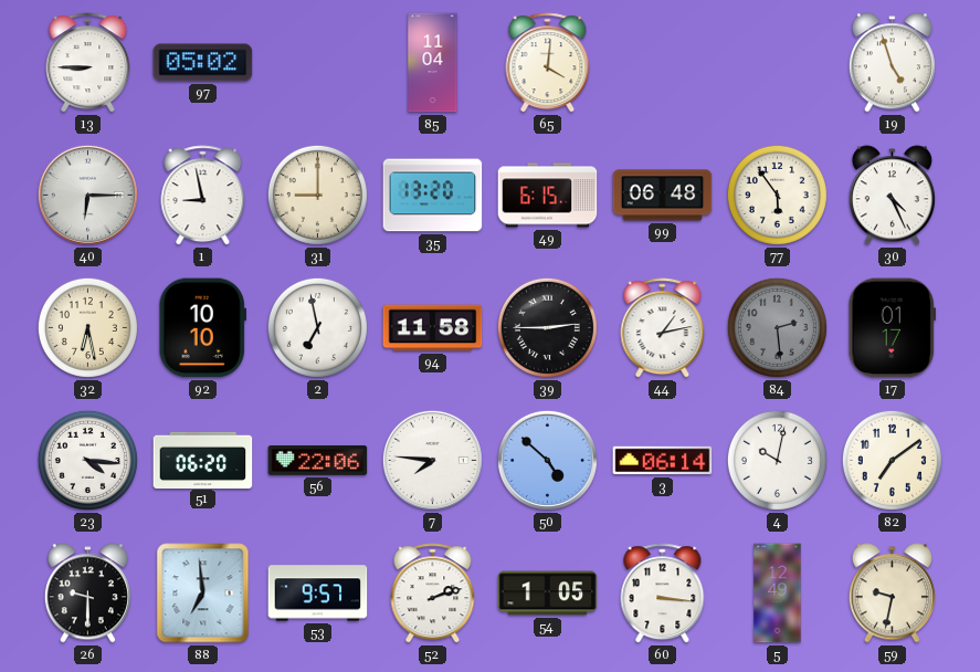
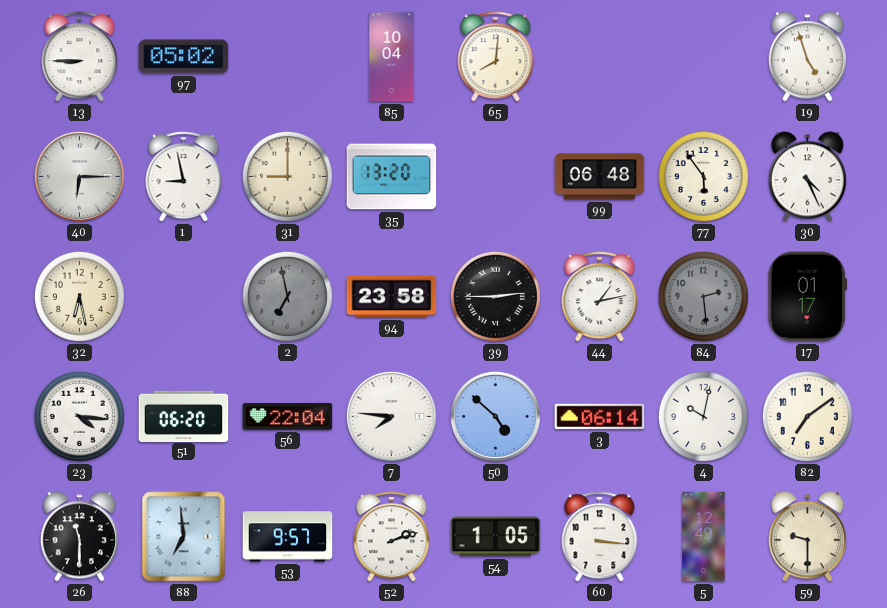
85: 11:04 -> 10:04 (392, 57)
65: 4:01 -> 8:01 (496, 57)
49: 6:15 -> none (548, 196)
92: 10:10 -> none (202, 328)
2 dial: white -> grey (287, 296)
94: 11:58 -> 23:58 (392, 297)
56: 22:06 -> 22:04 (288, 416)
26: 9:30 -> 11:30 (79, 537)
59: 9:32 -> 9:30 (807, 537)
